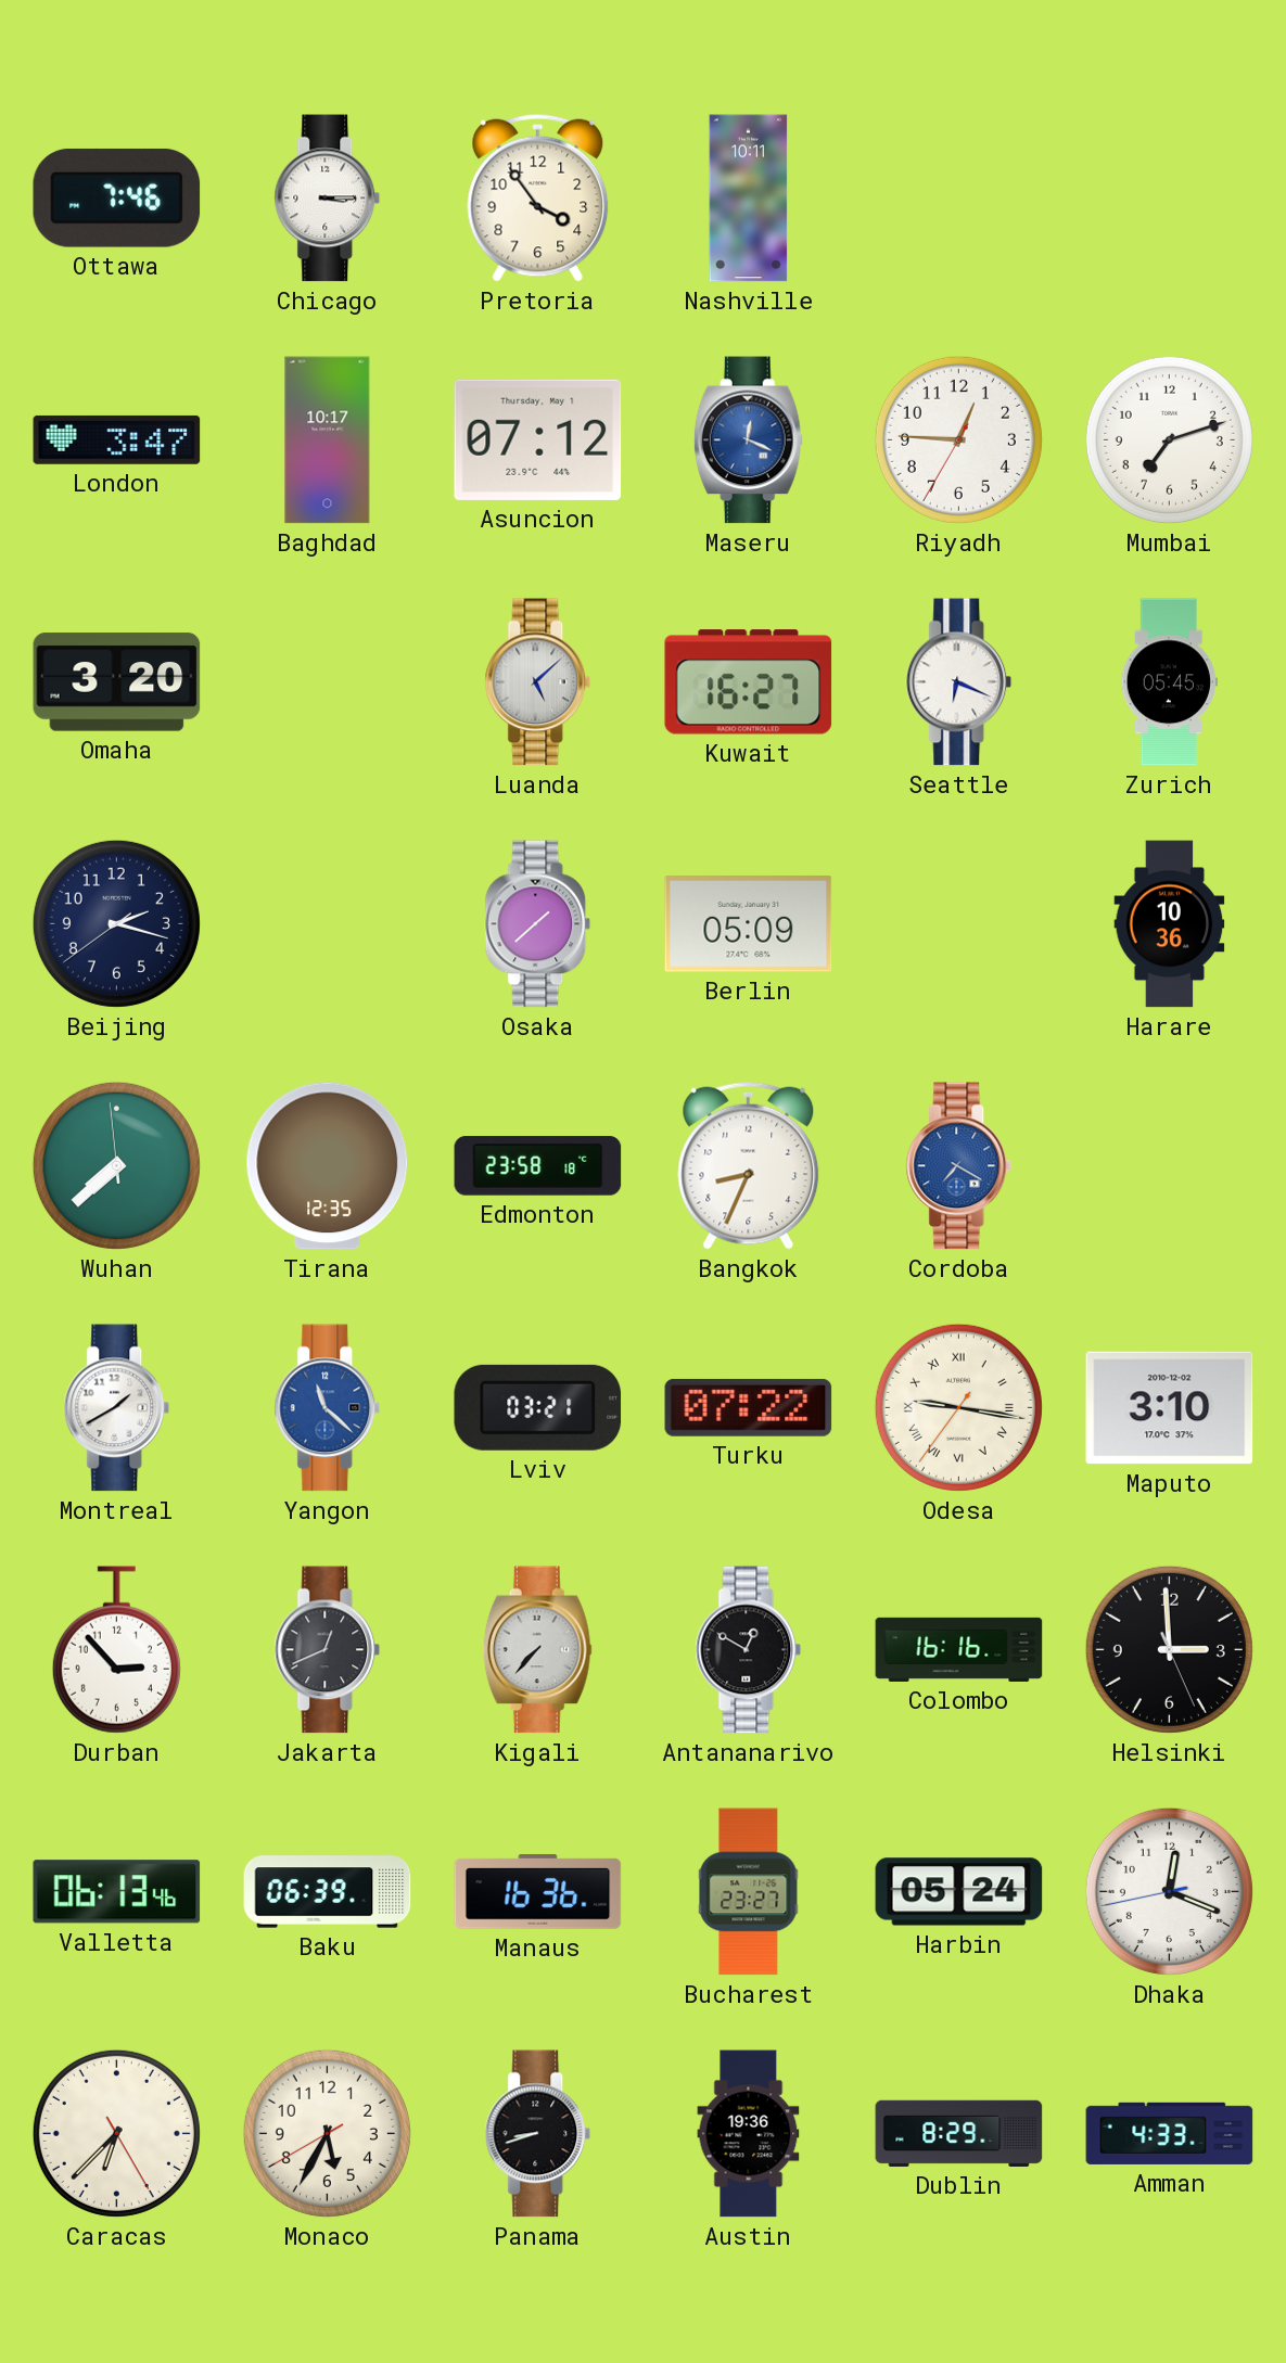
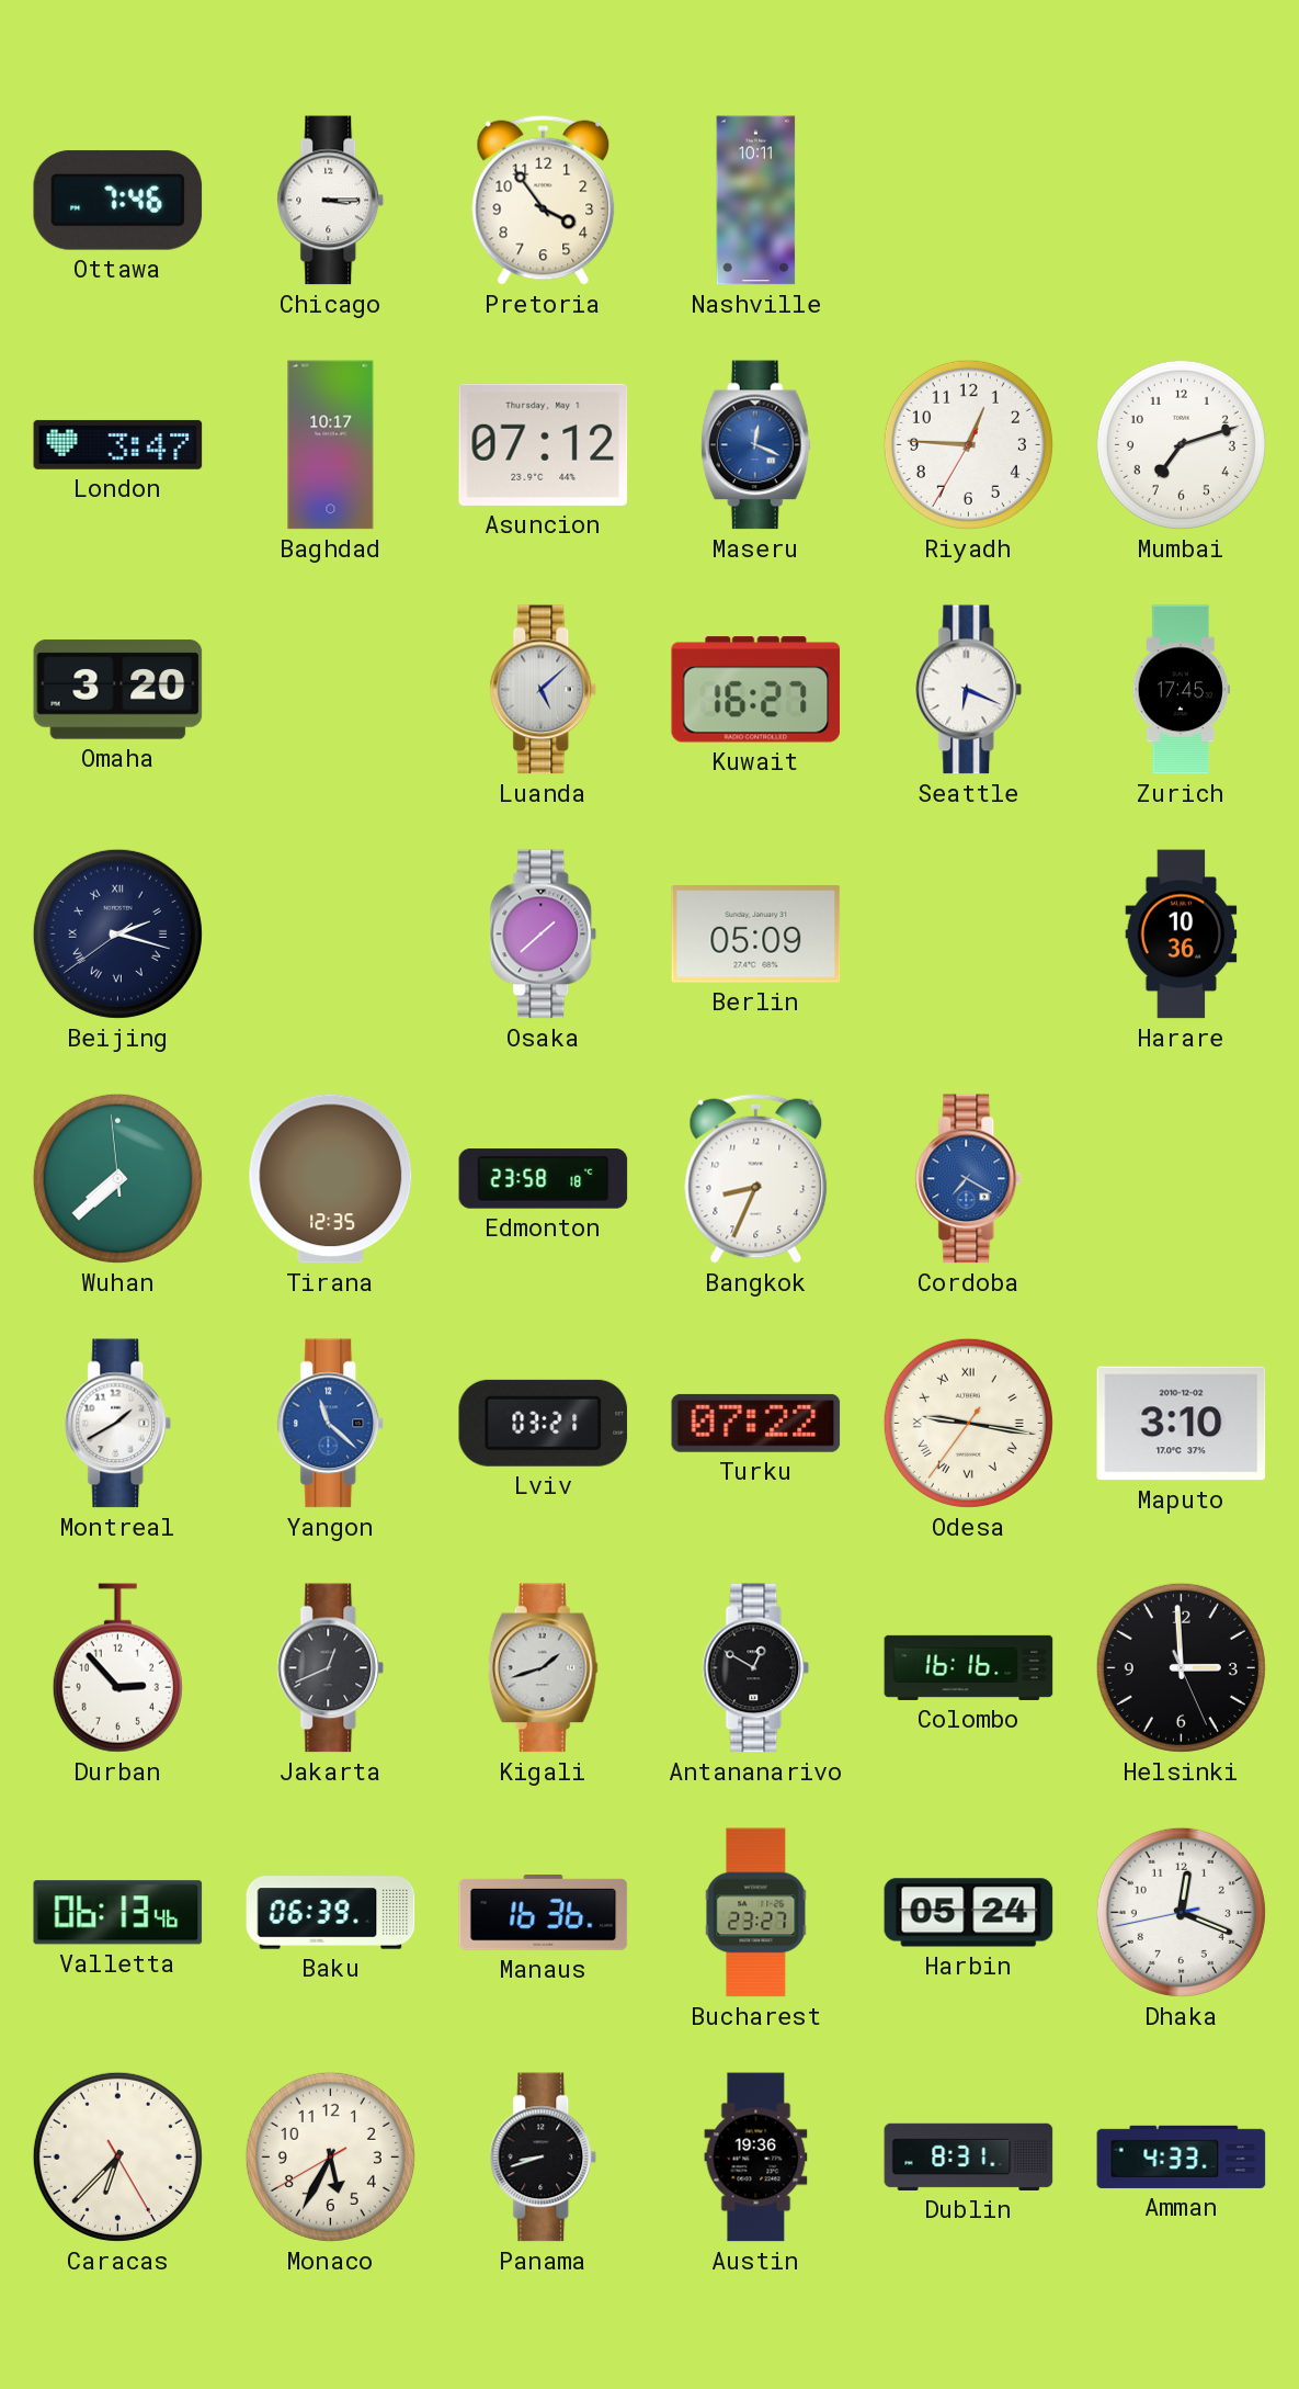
Zurich: 05:45 -> 17:45 (1181, 690)
Beijing numerals: Arabic -> Roman (117, 933)
Kigali: 7:37 -> 1:42 (543, 1668)
Dublin: 8:29 -> 8:31 (969, 2156)
